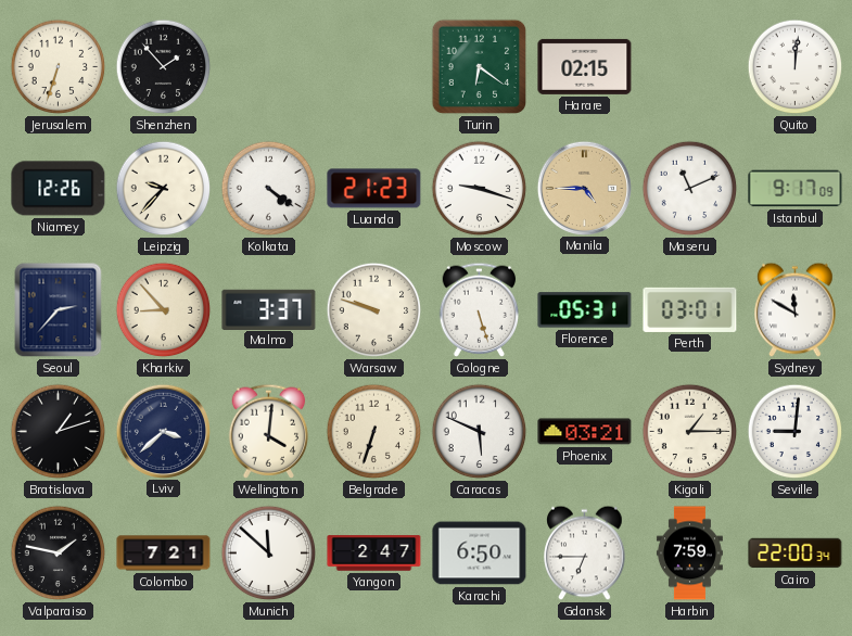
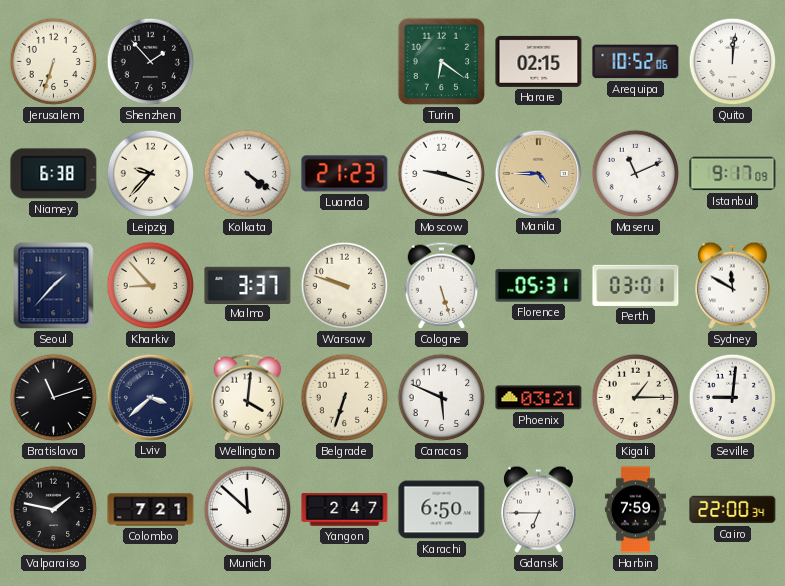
Arequipa: none -> 10:52 (636, 62)
Niamey: 12:26 -> 6:38 (54, 174)
Seoul: 2:37 -> 1:37 (54, 286)
Bratislava: 1:12 -> 11:12 (54, 398)
